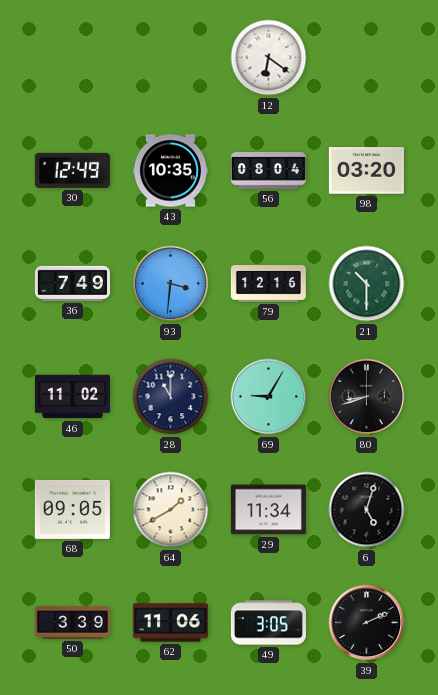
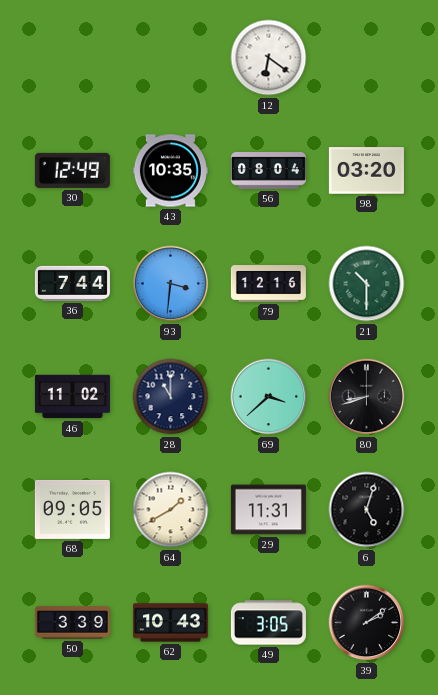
36: 7:49 -> 7:44 (72, 283)
69: 9:05 -> 3:38 (269, 397)
29: 11:34 -> 11:31 (268, 510)
62: 11:06 -> 10:43 (170, 623)
39: 2:11 -> 2:09 (367, 623)
